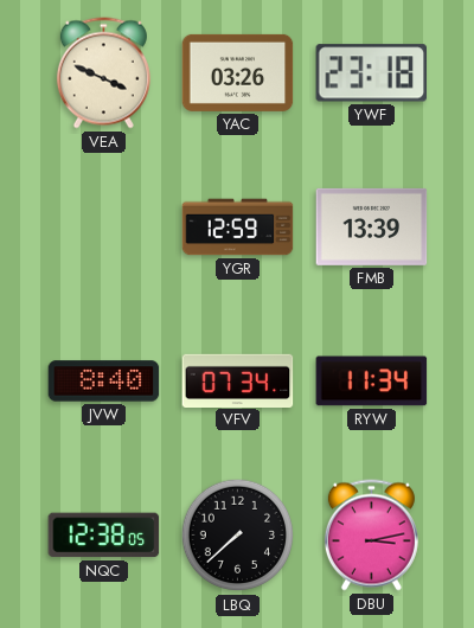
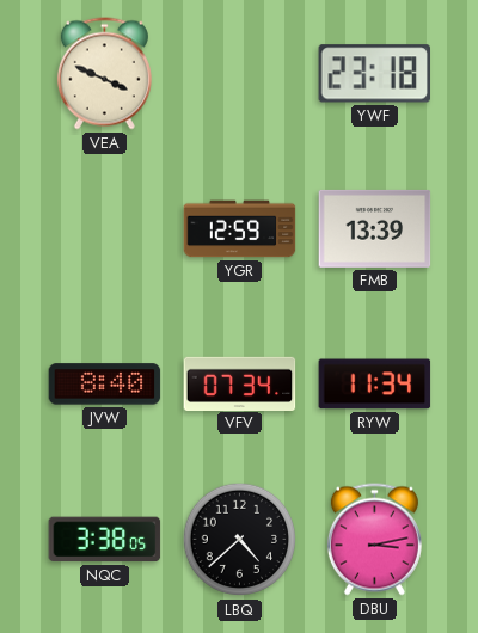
YAC: 03:26 -> none (238, 72)
NQC: 12:38 -> 3:38 (105, 540)
LBQ: 7:38 -> 4:38 (240, 540)
